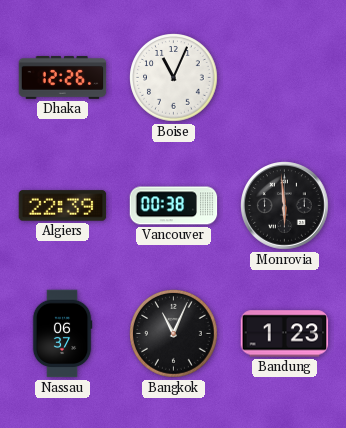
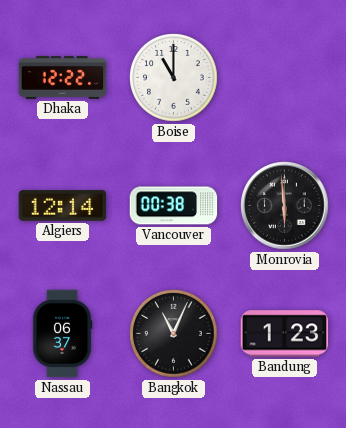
Dhaka: 12:26 -> 12:22 (63, 78)
Boise: 11:04 -> 11:00 (174, 78)
Algiers: 22:39 -> 12:14 (63, 206)
